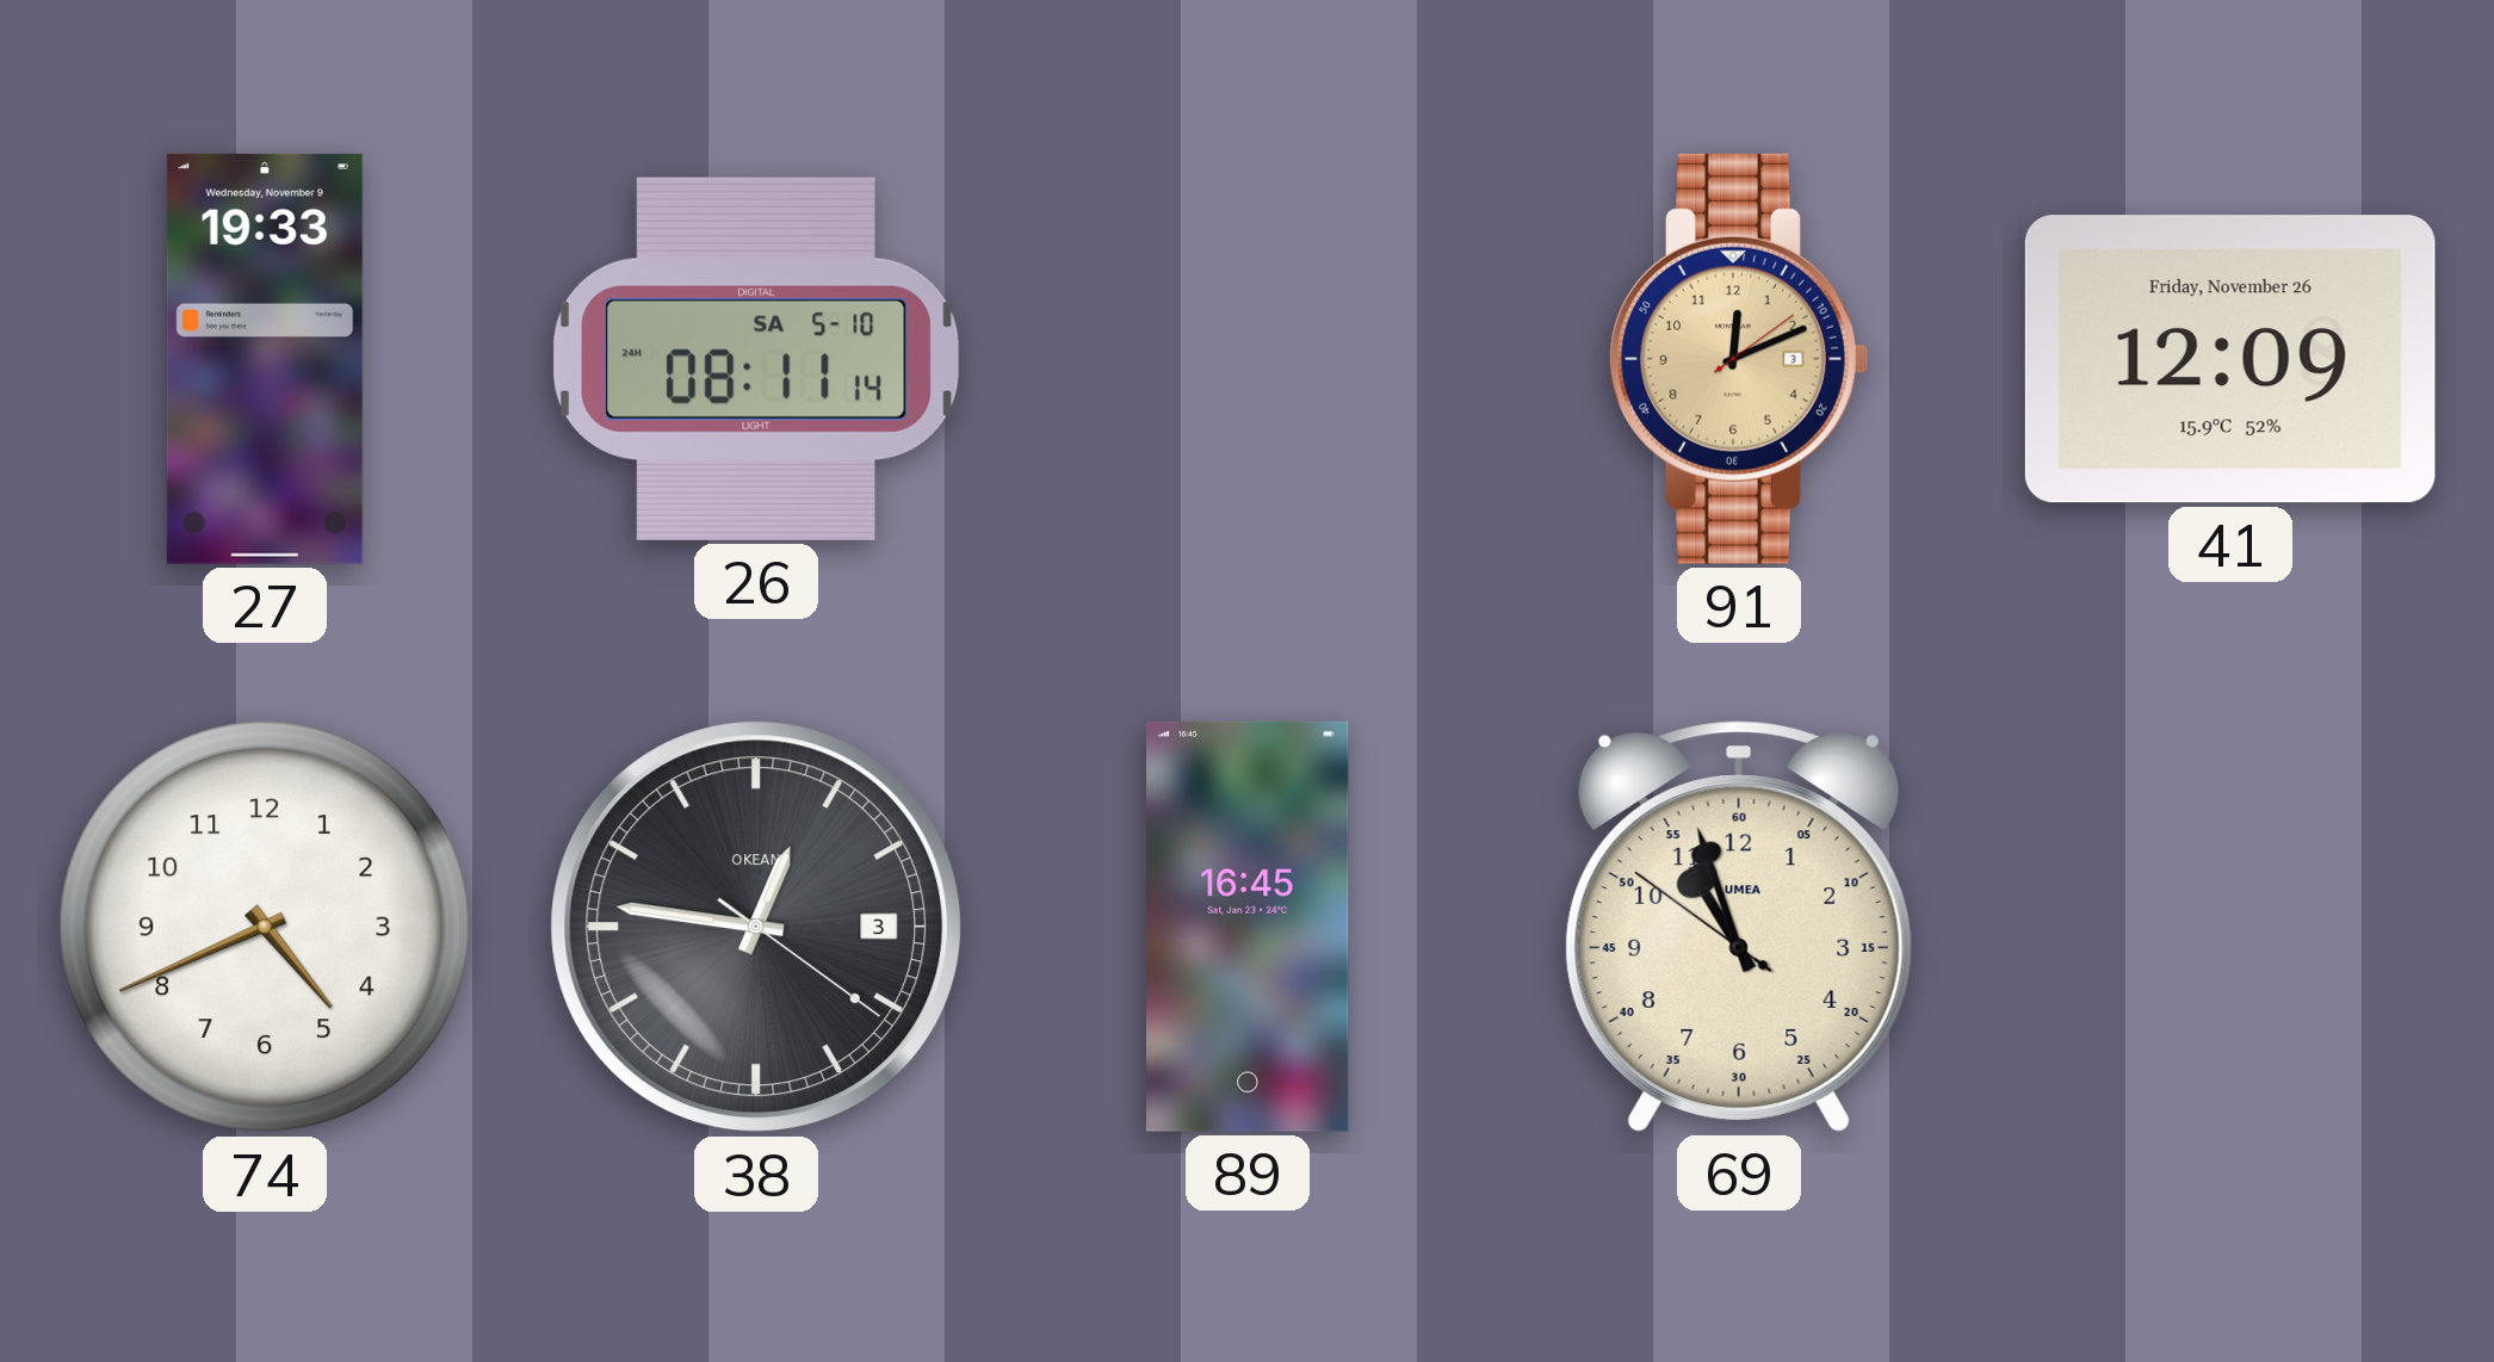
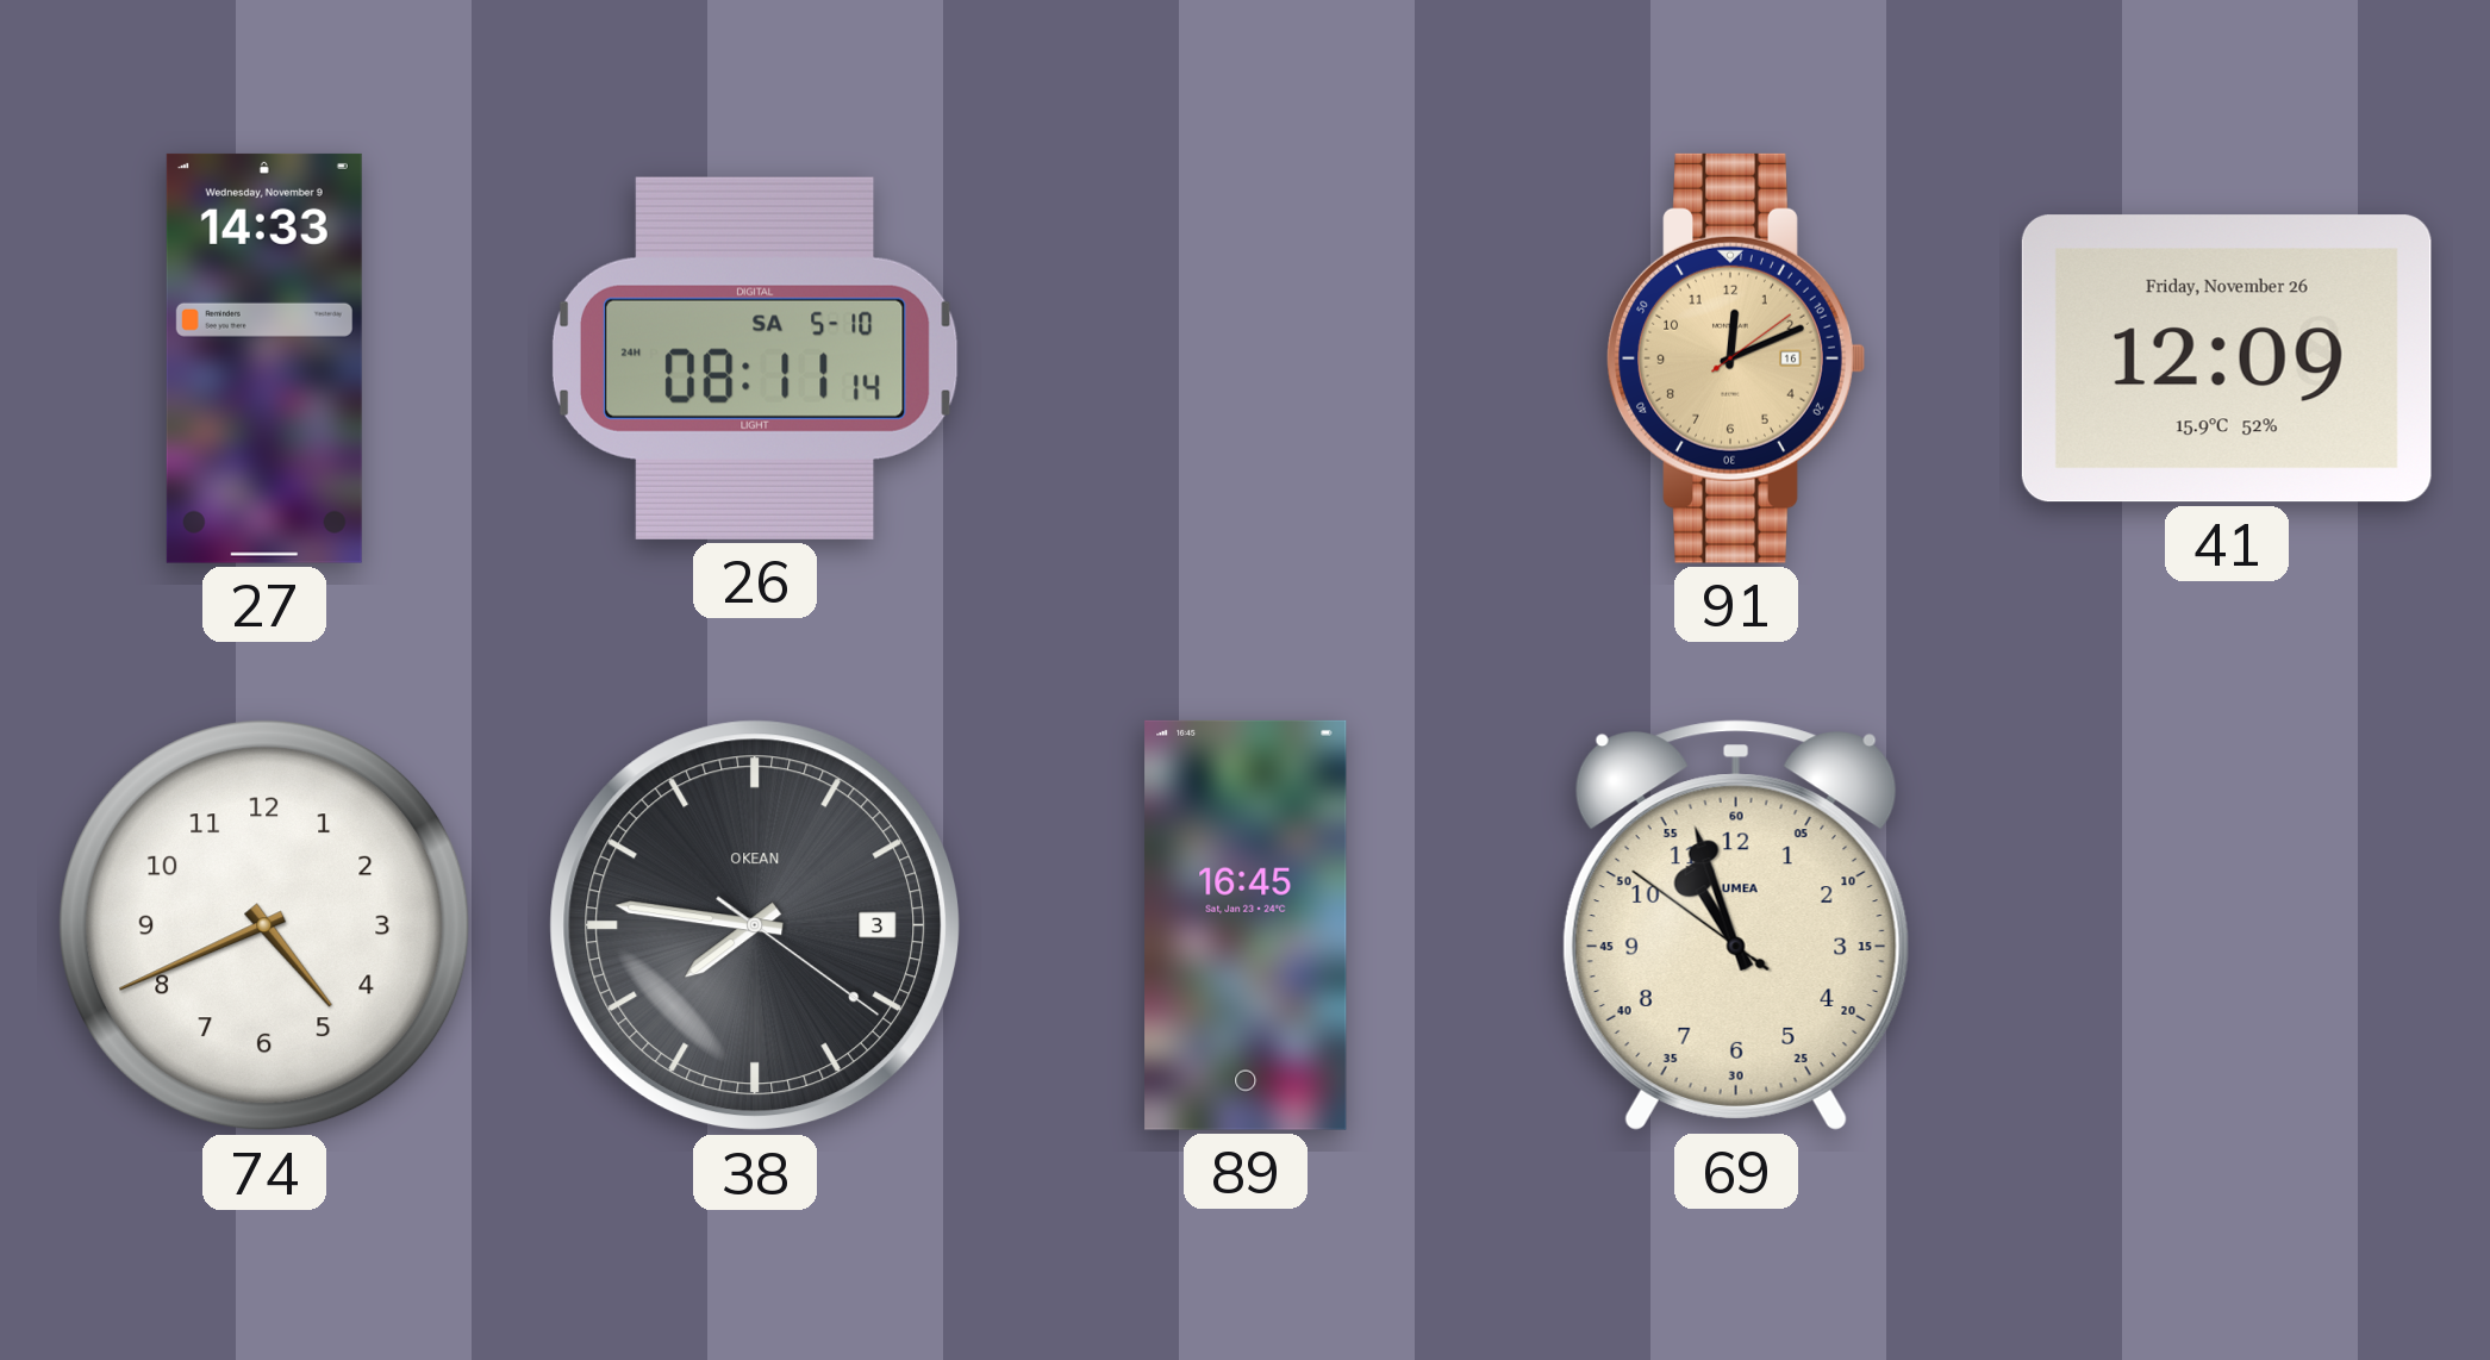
27: 19:33 -> 14:33 (264, 358)
91 date: 3 -> 16 (1736, 358)
38: 12:46 -> 7:46 (755, 925)
